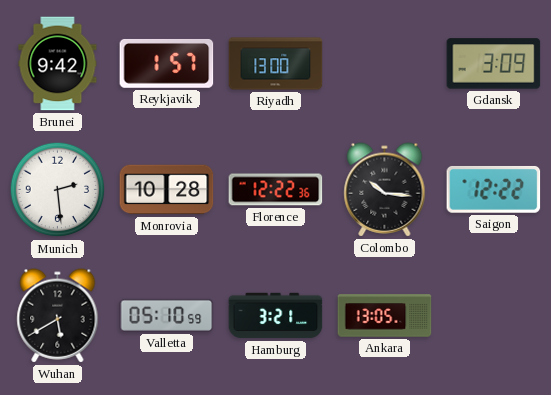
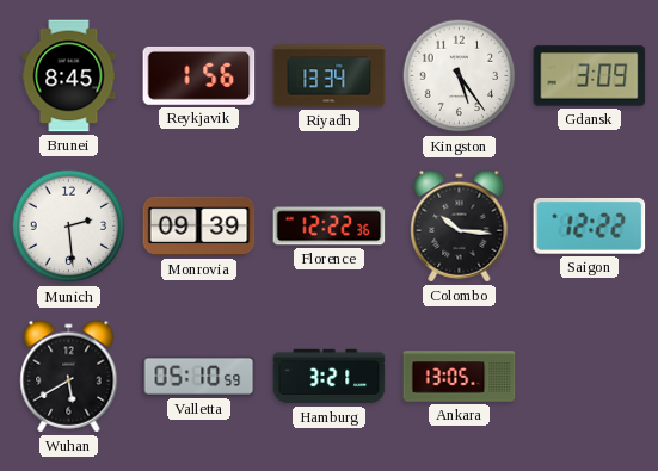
Brunei: 9:42 -> 8:45 (69, 76)
Reykjavik: 1:57 -> 1:56 (199, 75)
Riyadh: 13:00 -> 13:34 (330, 76)
Kingston: none -> 5:24 (460, 76)
Monrovia: 10:28 -> 09:39 (199, 227)
